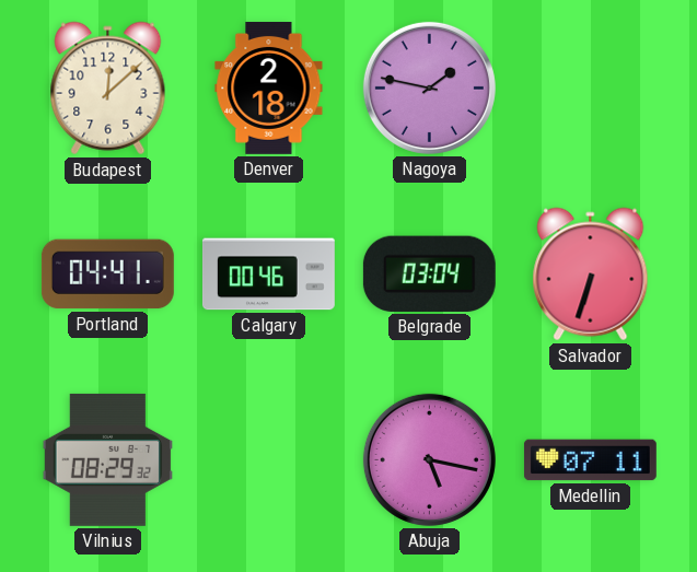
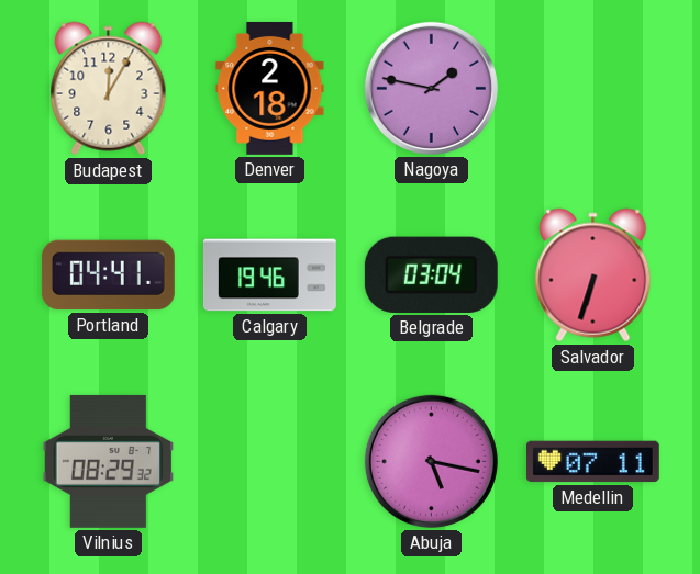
Budapest: 12:08 -> 12:05 (109, 89)
Calgary: 00:46 -> 19:46 (269, 275)
